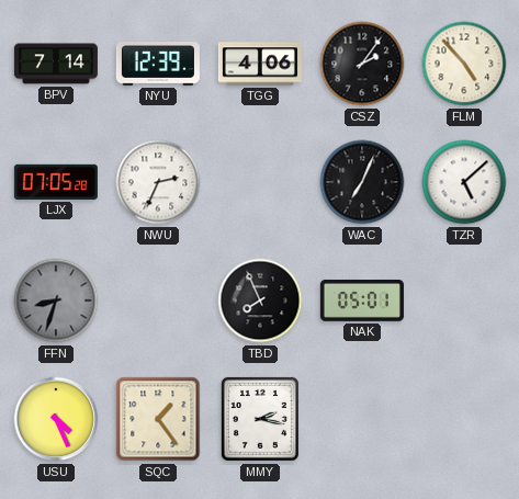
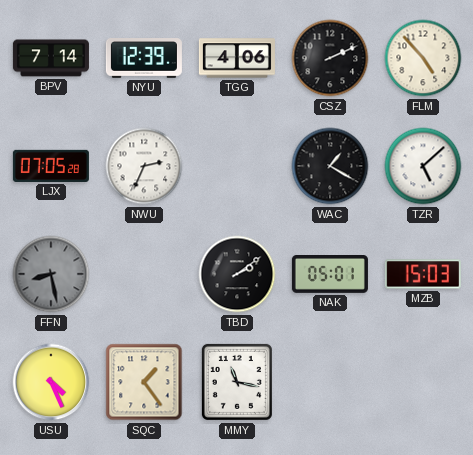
CSZ: 2:06 -> 2:11 (330, 58)
WAC: 7:04 -> 1:20 (330, 166)
FFN: 8:33 -> 8:28 (51, 274)
TBD: 7:56 -> 2:09 (237, 274)
MZB: none -> 15:03 (423, 274)
MMY: 2:17 -> 11:17 (237, 382)
